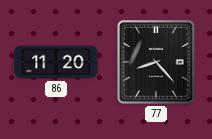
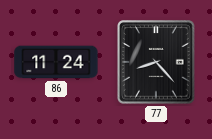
86: 11:20 -> 11:24 (56, 62)
